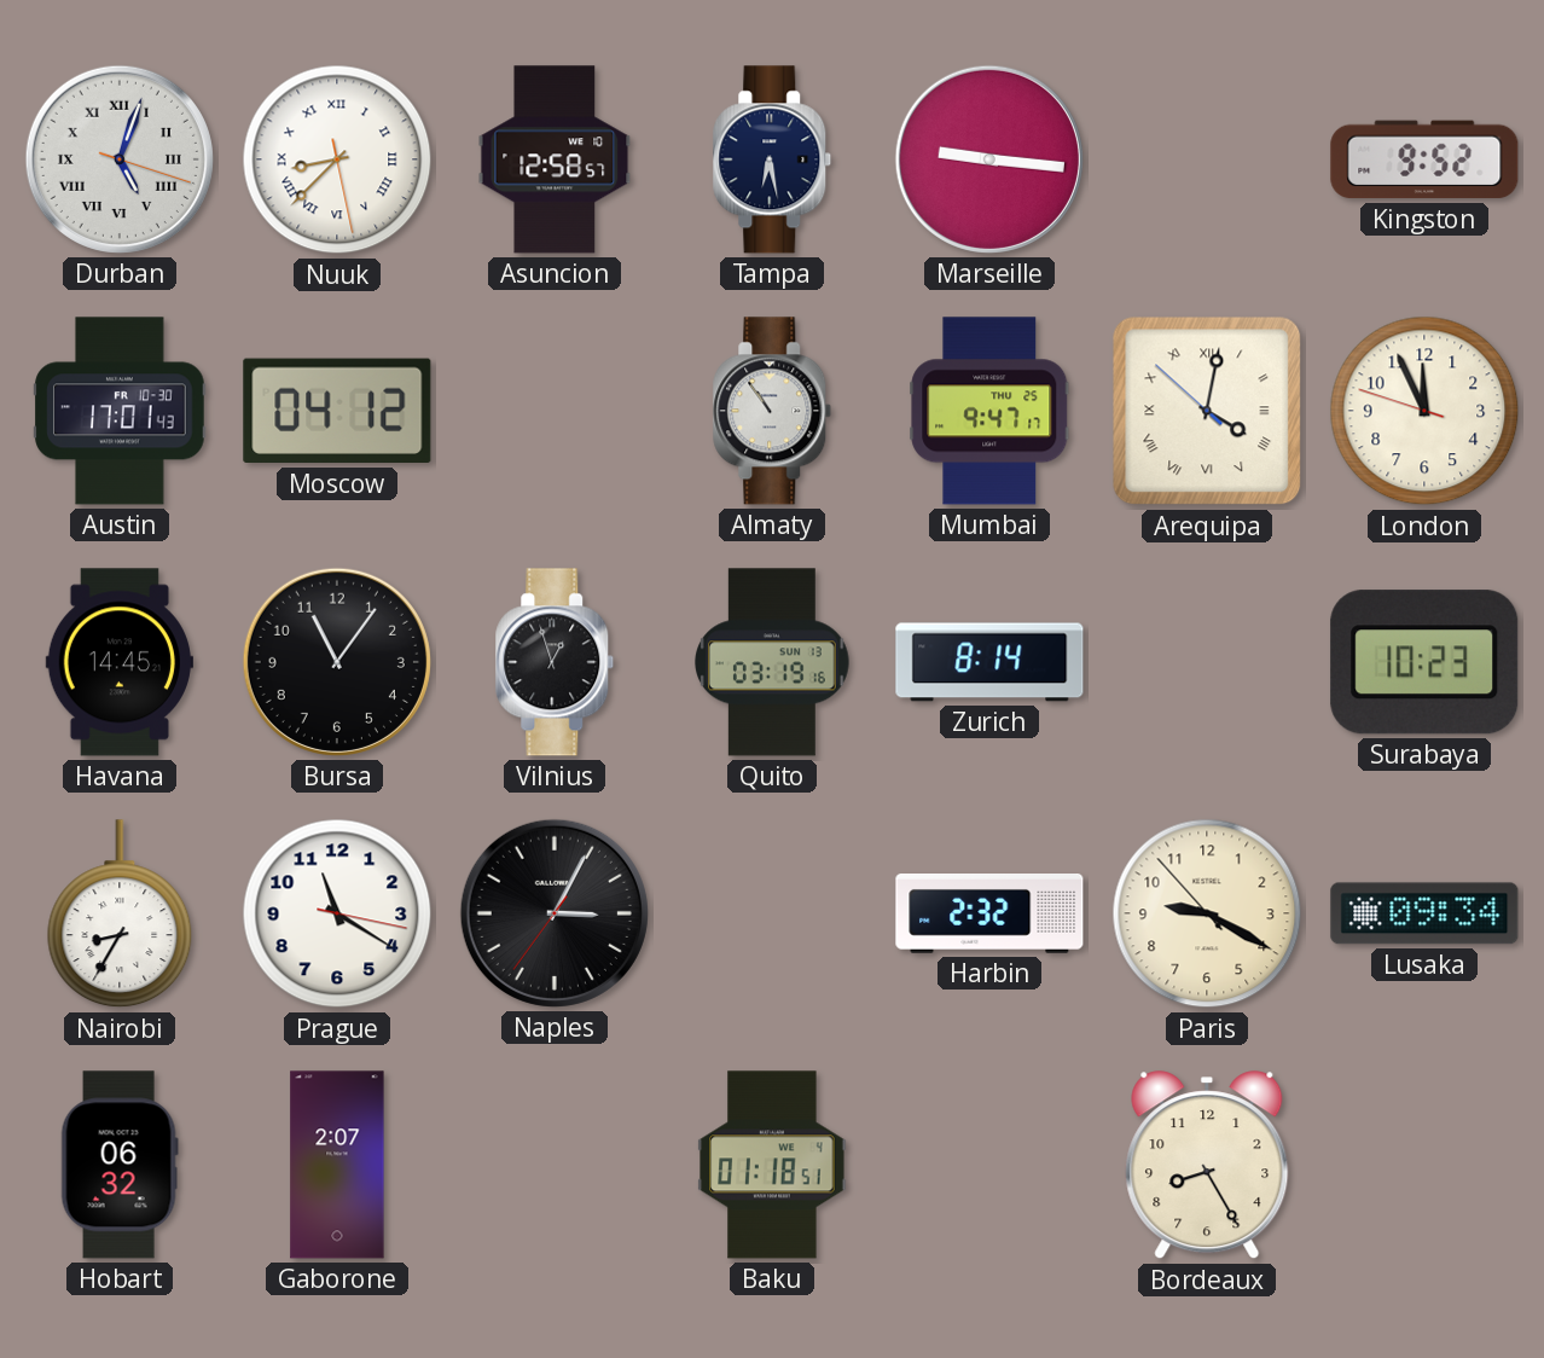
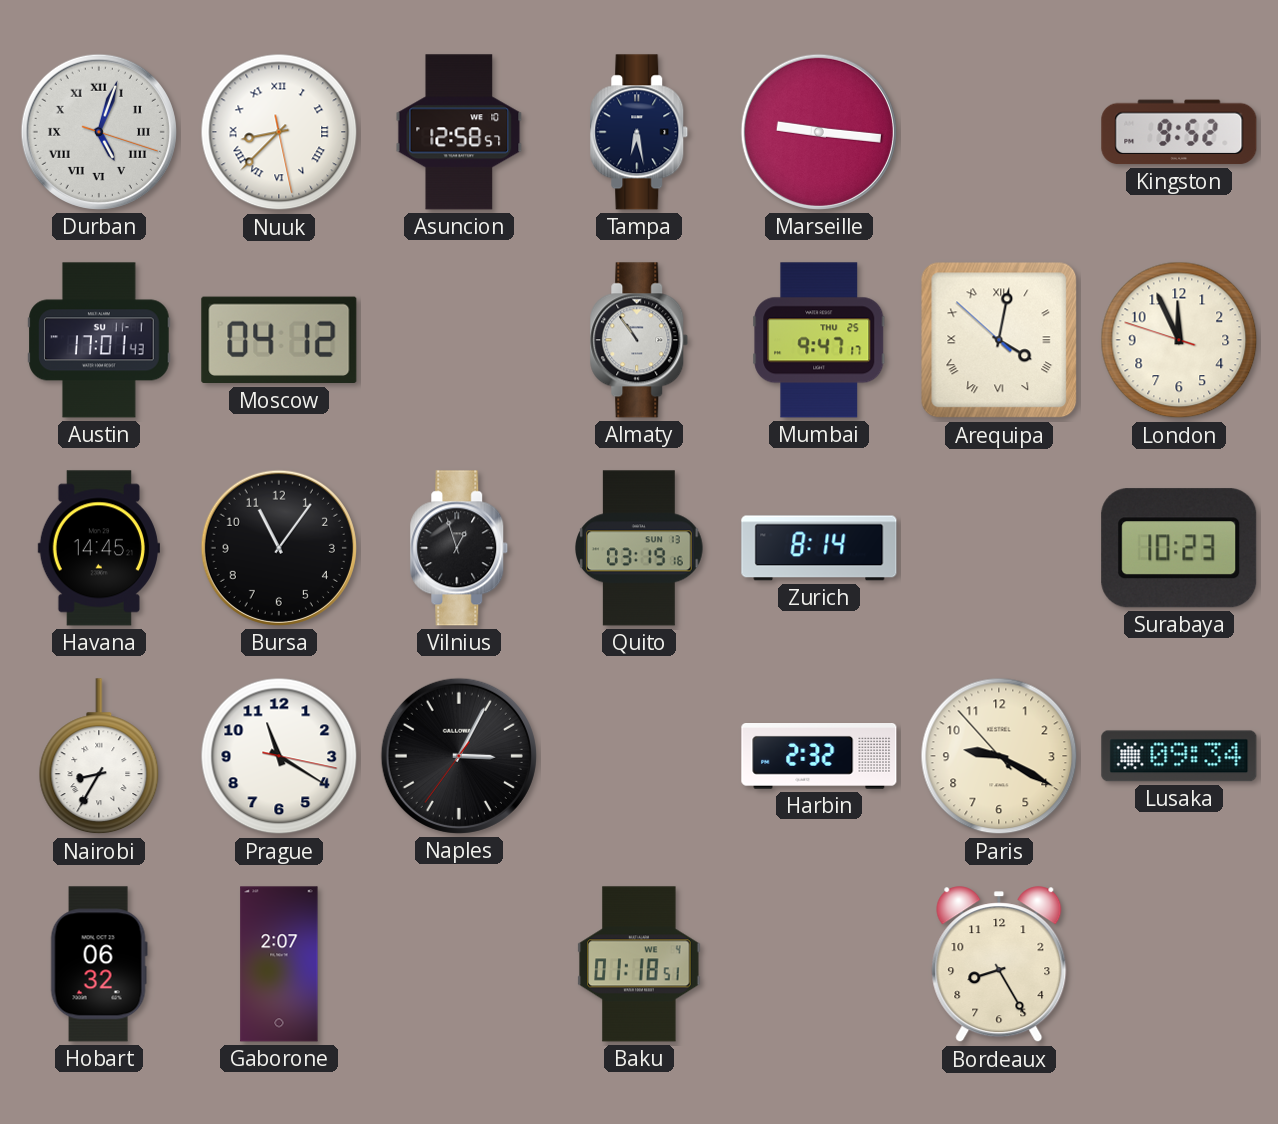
Austin date: FR 10-30 -> SU 11-1 (99, 340)
